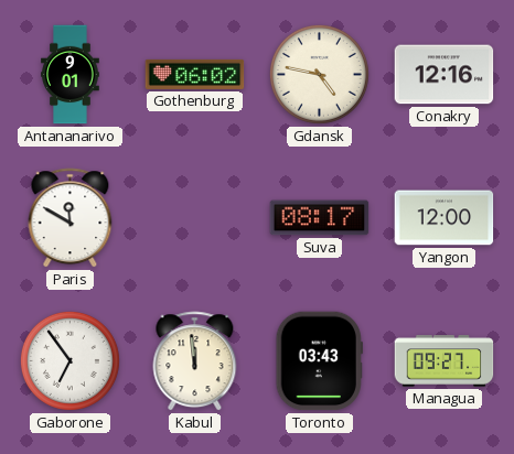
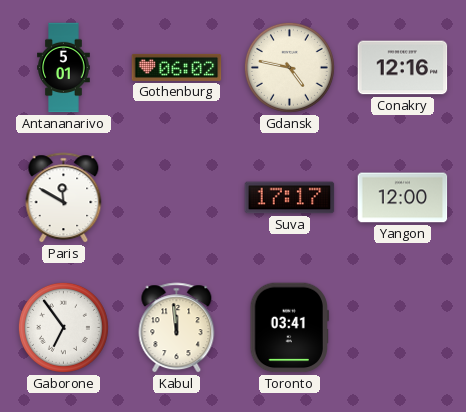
Antananarivo: 9:01 -> 5:01 (64, 68)
Suva: 08:17 -> 17:17 (290, 198)
Toronto: 03:43 -> 03:41 (289, 328)
Managua: 09:27 -> none (445, 361)
